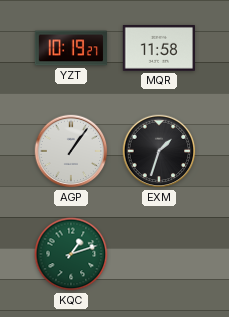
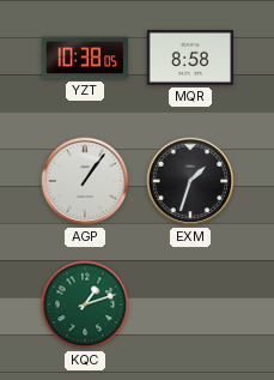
YZT: 10:19 -> 10:38 (84, 58)
MQR: 11:58 -> 8:58 (189, 58)
